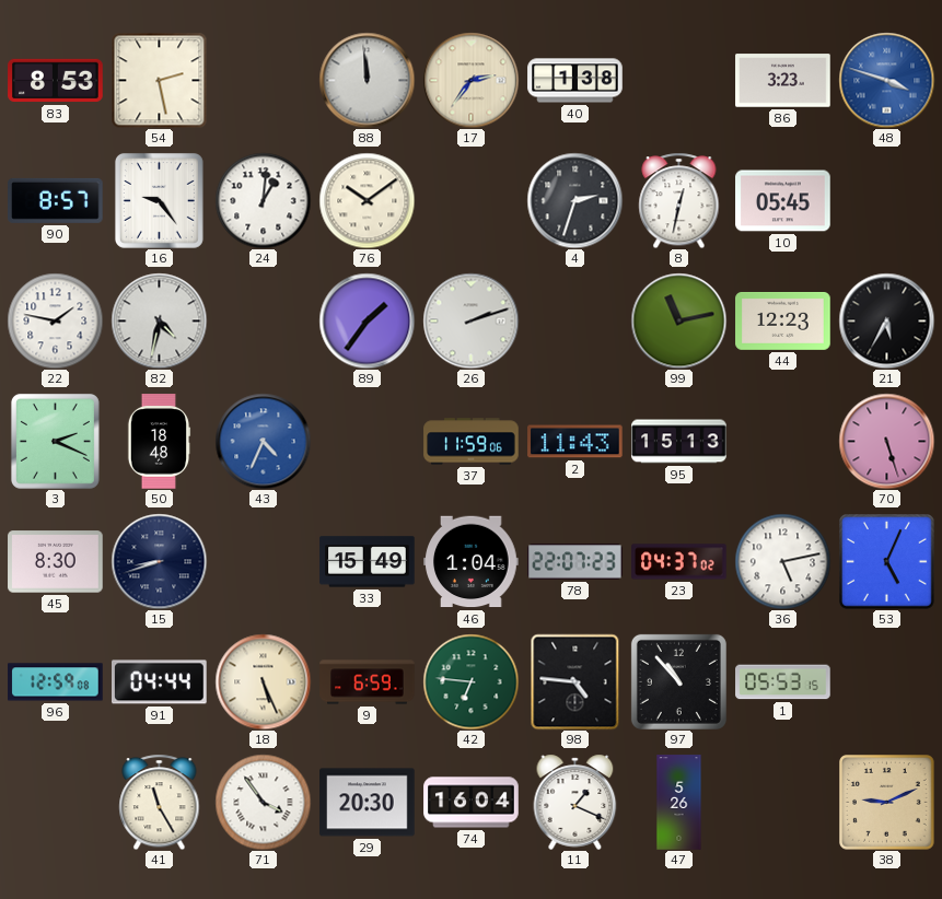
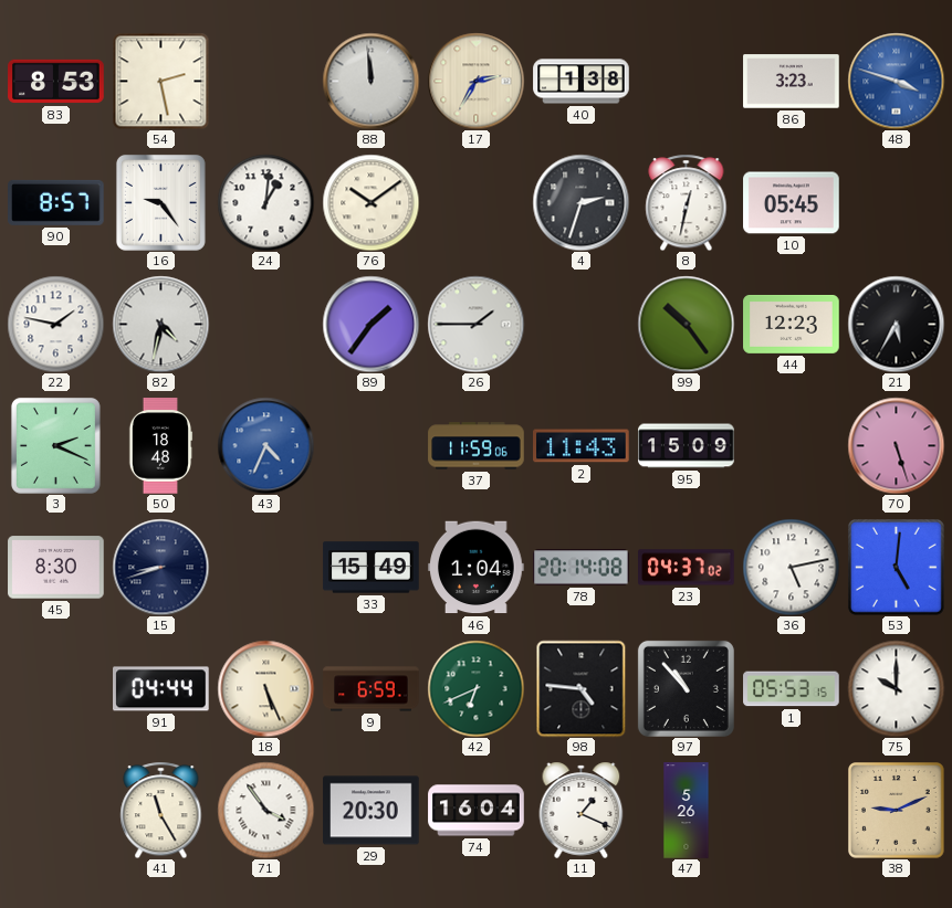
17: 2:36 -> 2:35 (475, 81)
26: 2:12 -> 1:45 (475, 324)
99: 11:13 -> 10:24 (686, 324)
95: 15:13 -> 15:09 (687, 446)
78: 22:07 -> 20:14 (582, 568)
53: 5:04 -> 5:01 (897, 568)
96: 12:59 -> none (56, 682)
42: 6:46 -> 6:41 (475, 688)
75: none -> 10:00 (896, 688)
